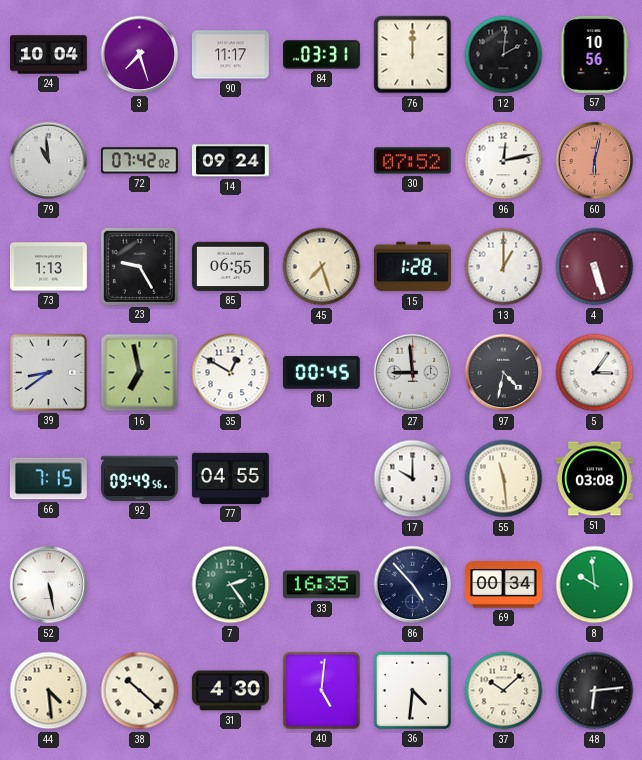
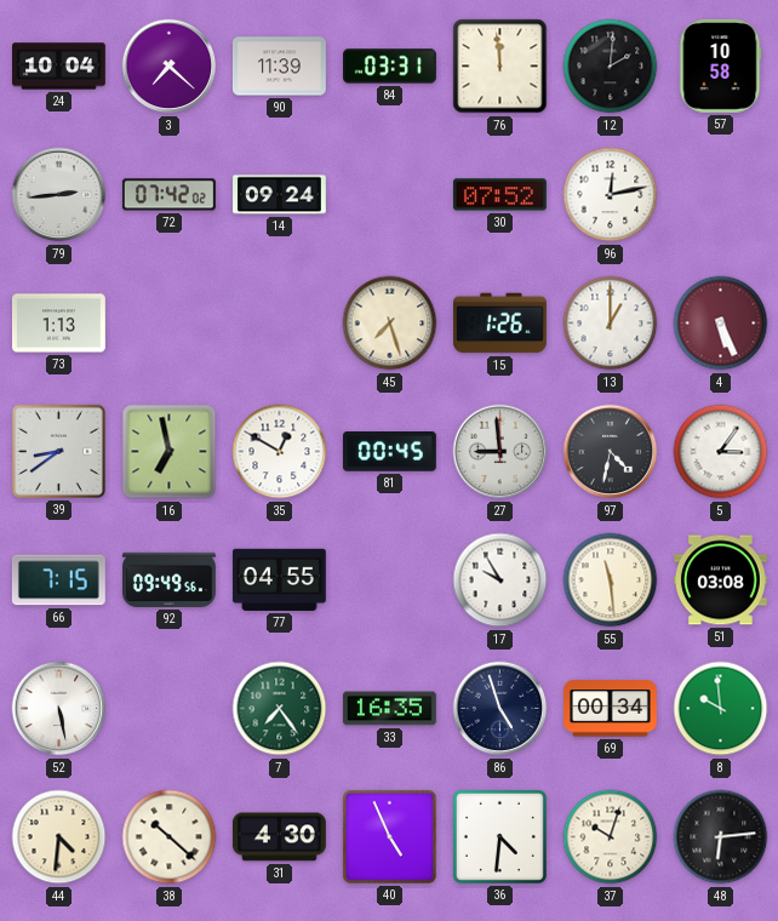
3: 7:27 -> 7:22 (170, 67)
90: 11:17 -> 11:39 (280, 67)
76: 12:00 -> 11:59 (500, 67)
57: 10:56 -> 10:58 (721, 65)
79: 10:59 -> 2:44 (59, 195)
60: 6:02 -> none (595, 161)
23: 9:25 -> none (139, 266)
85: 06:55 -> none (231, 266)
15: 1:28 -> 1:26 (500, 324)
4: 5:27 -> 5:26 (721, 324)
17: 10:00 -> 9:55 (500, 580)
7: 2:24 -> 7:24 (280, 709)
86: 4:53 -> 4:57 (500, 709)
44: 4:29 -> 4:31 (59, 837)
40: 5:01 -> 4:56 (389, 836)
37: 10:08 -> 10:03 (611, 837)
